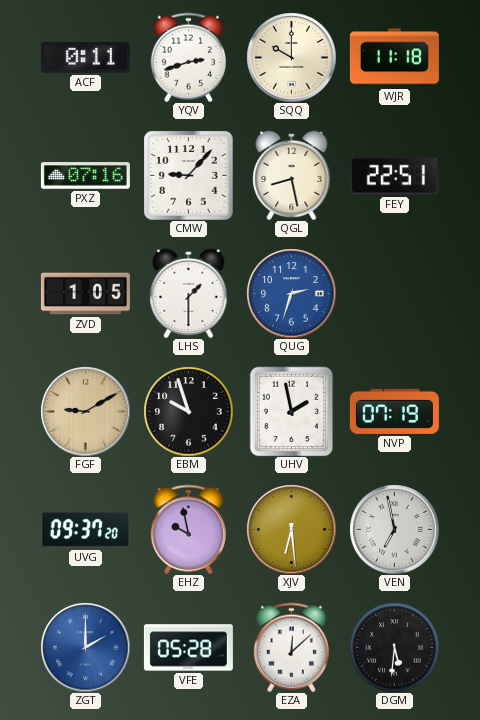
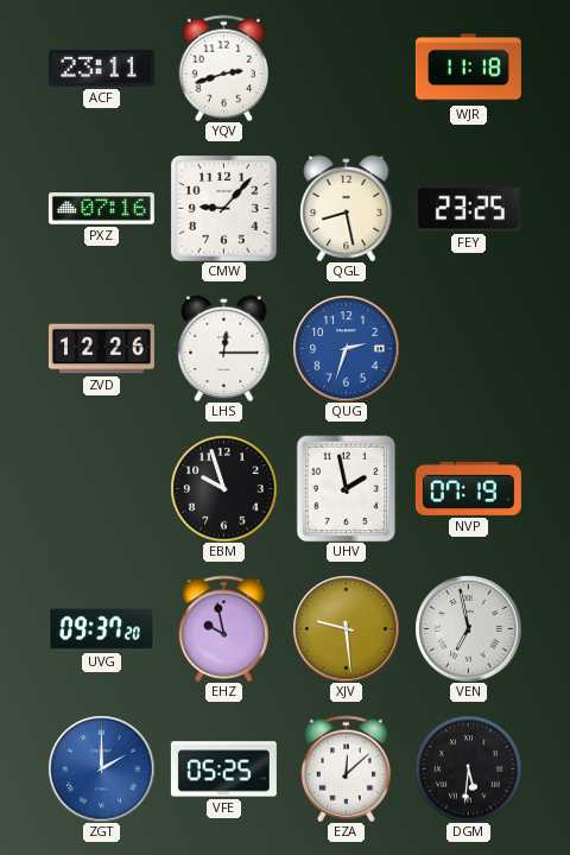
ACF: 0:11 -> 23:11 (101, 68)
SQQ: 10:00 -> none (291, 57)
FEY: 22:51 -> 23:25 (468, 209)
ZVD: 1:05 -> 12:26 (101, 349)
LHS: 1:30 -> 12:15 (224, 348)
FGF: 9:10 -> none (85, 411)
XJV: 6:29 -> 9:29 (346, 628)
VFE: 05:28 -> 05:25 (223, 769)
